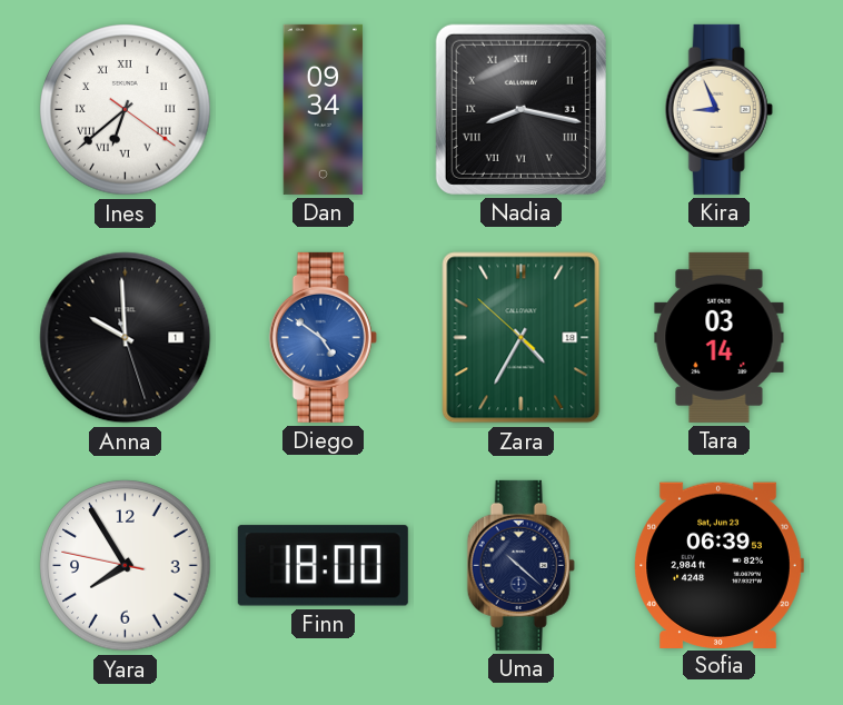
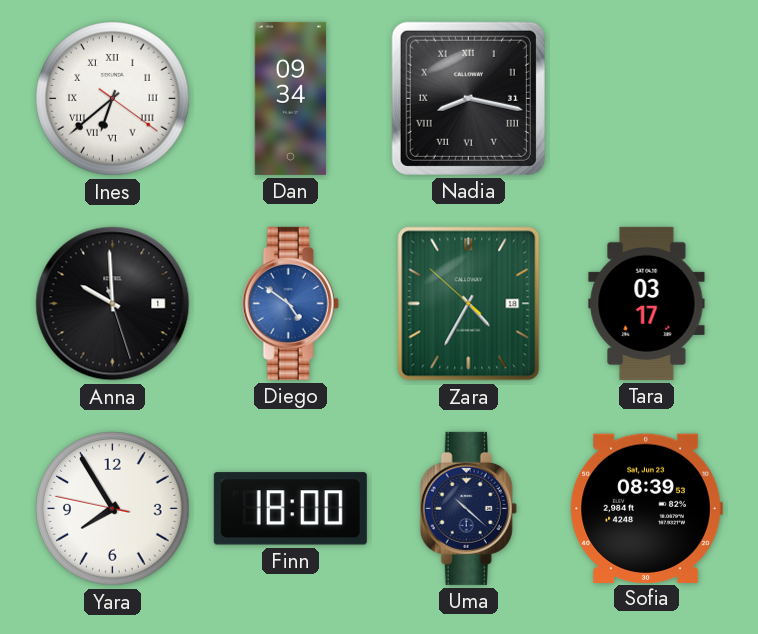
Kira: 8:56 -> none (718, 109)
Tara: 03:14 -> 03:17 (647, 303)
Sofia: 06:39 -> 08:39 (646, 508)
